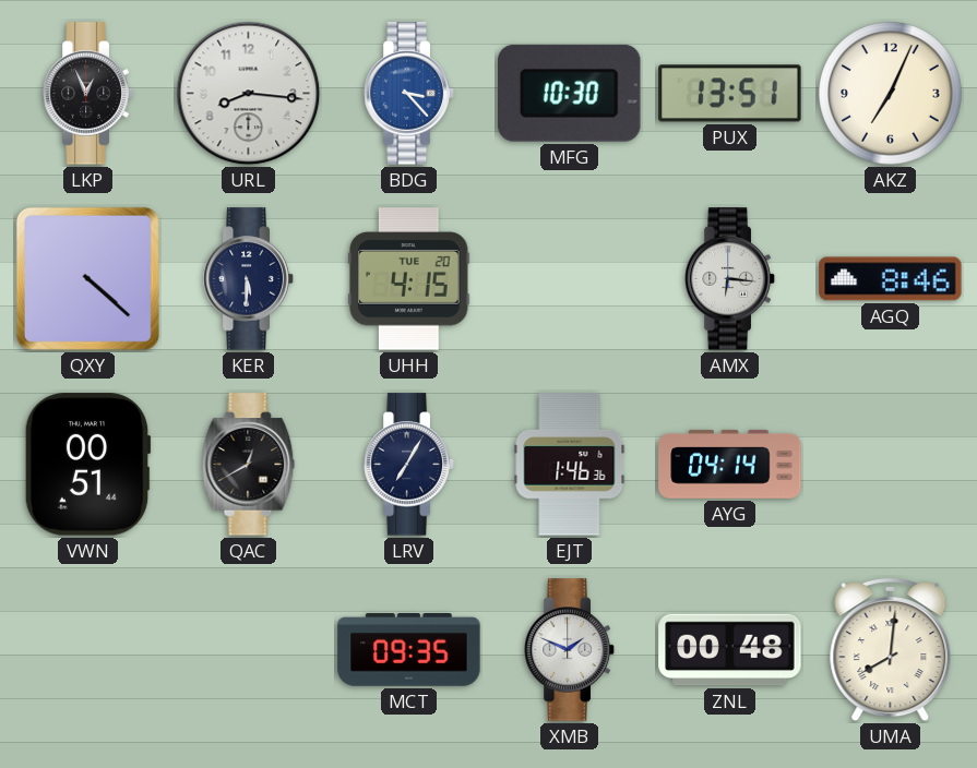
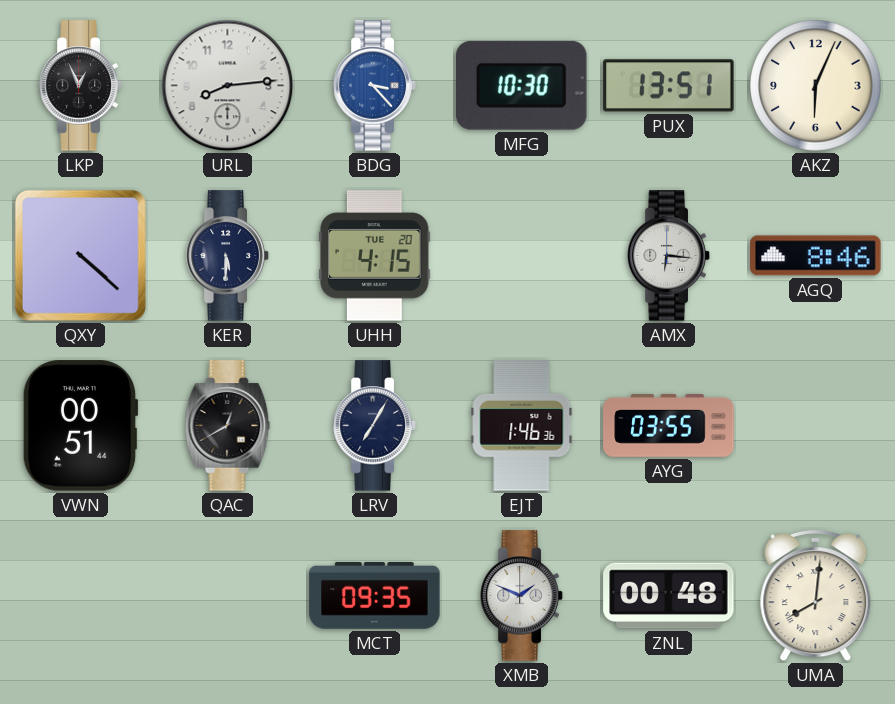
URL: 8:16 -> 8:14 (228, 86)
AKZ: 7:04 -> 6:04 (816, 86)
AYG: 04:14 -> 03:55 (669, 425)
